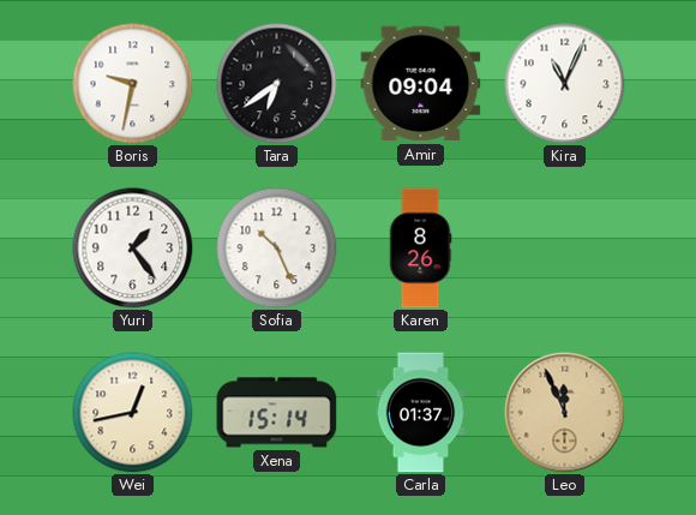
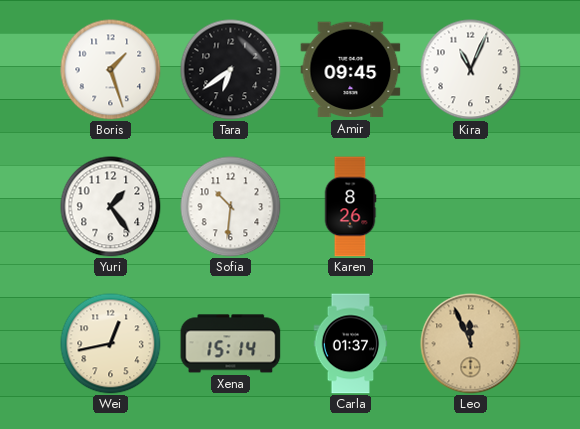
Boris: 9:32 -> 1:27 (111, 70)
Amir: 09:04 -> 09:45 (351, 70)
Sofia: 10:26 -> 10:31 (231, 207)
